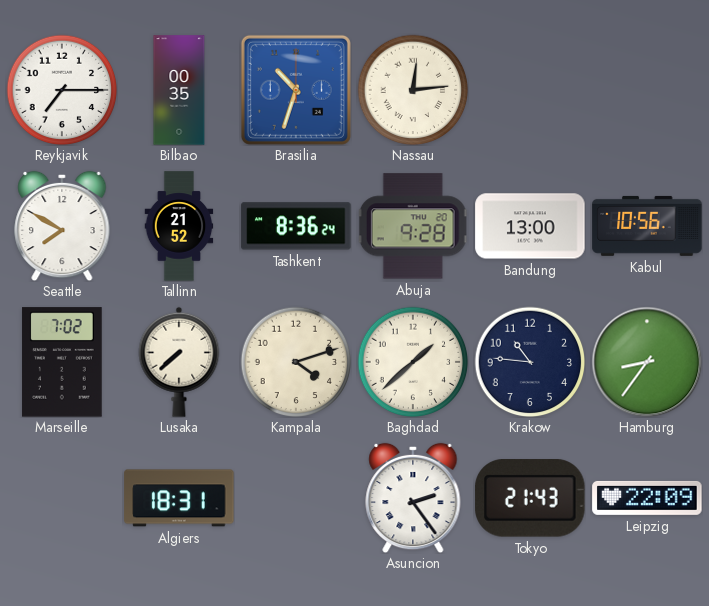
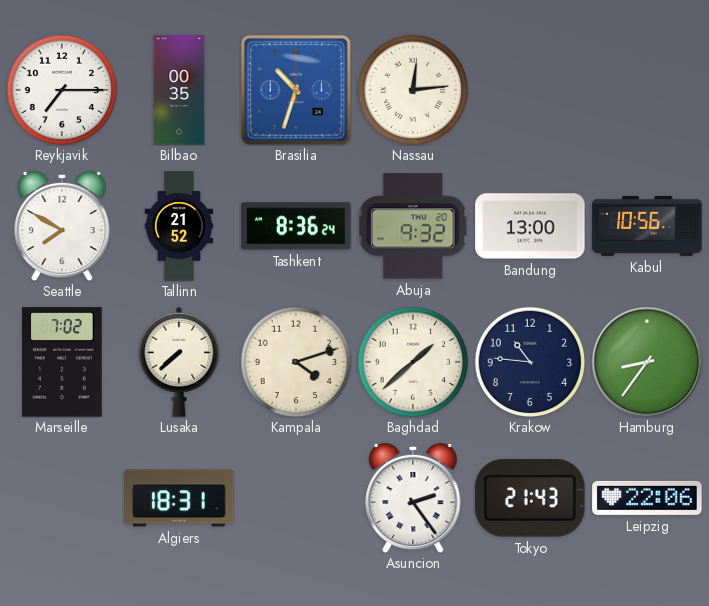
Abuja: 9:28 -> 9:32 (413, 226)
Leipzig: 22:09 -> 22:06 (647, 498)
